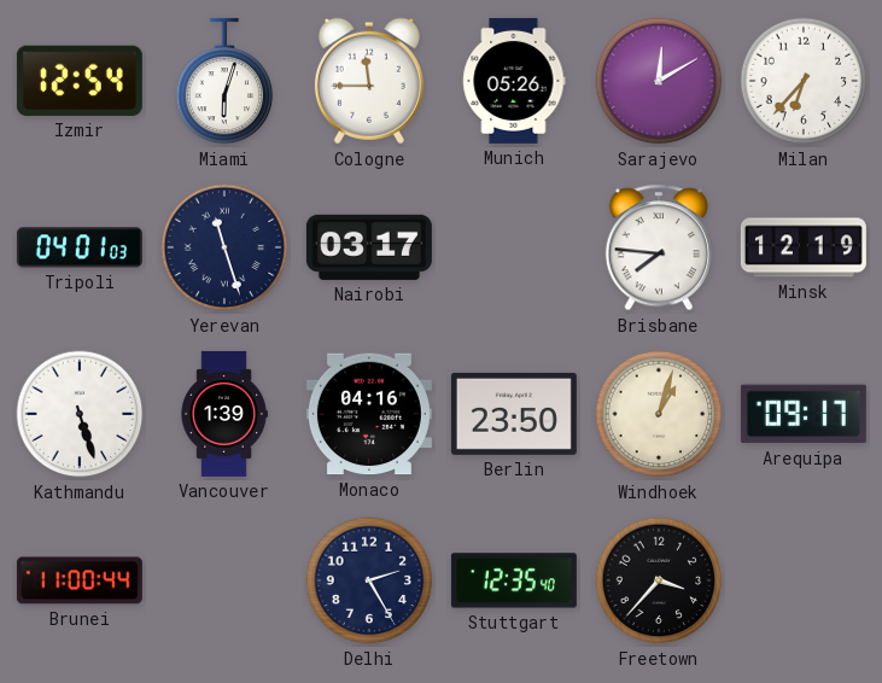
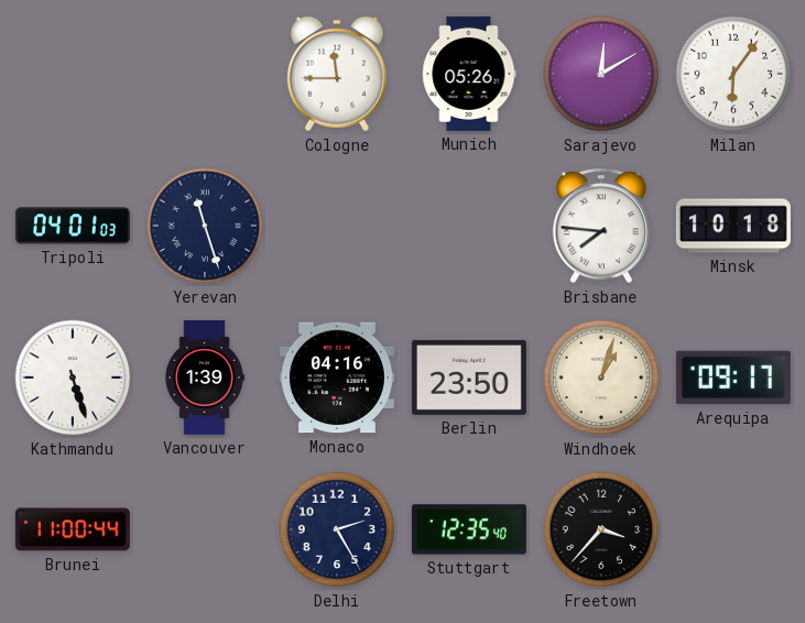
Izmir: 12:54 -> none (80, 81)
Miami: 6:03 -> none (224, 81)
Milan: 6:37 -> 6:06 (733, 74)
Nairobi: 03:17 -> none (369, 247)
Minsk: 12:19 -> 10:18 (733, 226)
